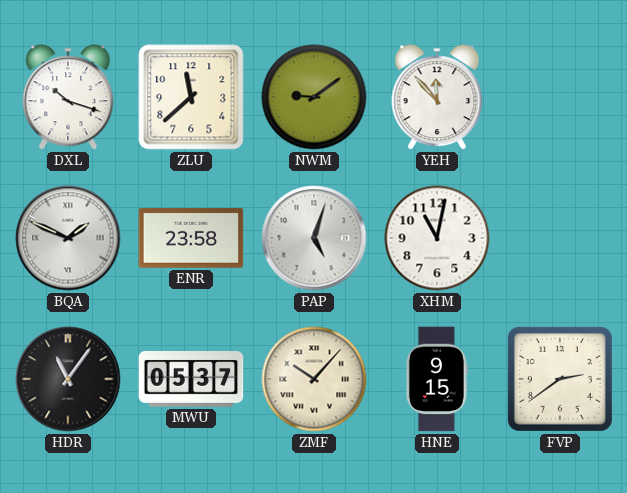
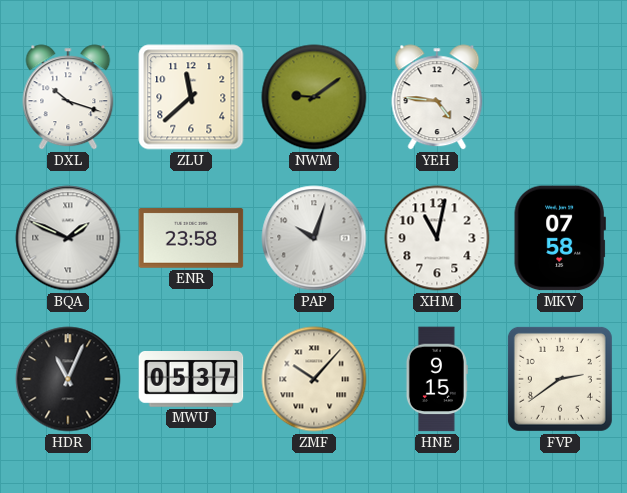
YEH: 11:53 -> 4:46 (437, 97)
PAP: 5:03 -> 10:03 (314, 238)
MKV: none -> 07:58 (560, 238)
HDR: 11:06 -> 11:04 (68, 379)
